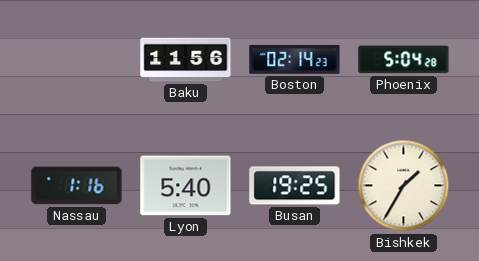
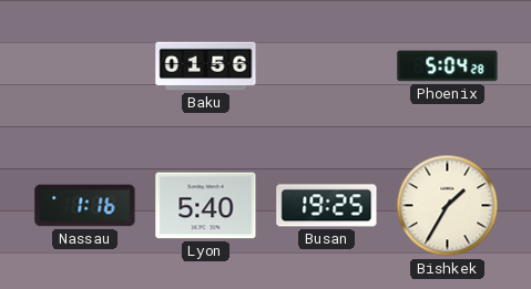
Baku: 11:56 -> 01:56 (206, 66)
Boston: 02:14 -> none (295, 59)
